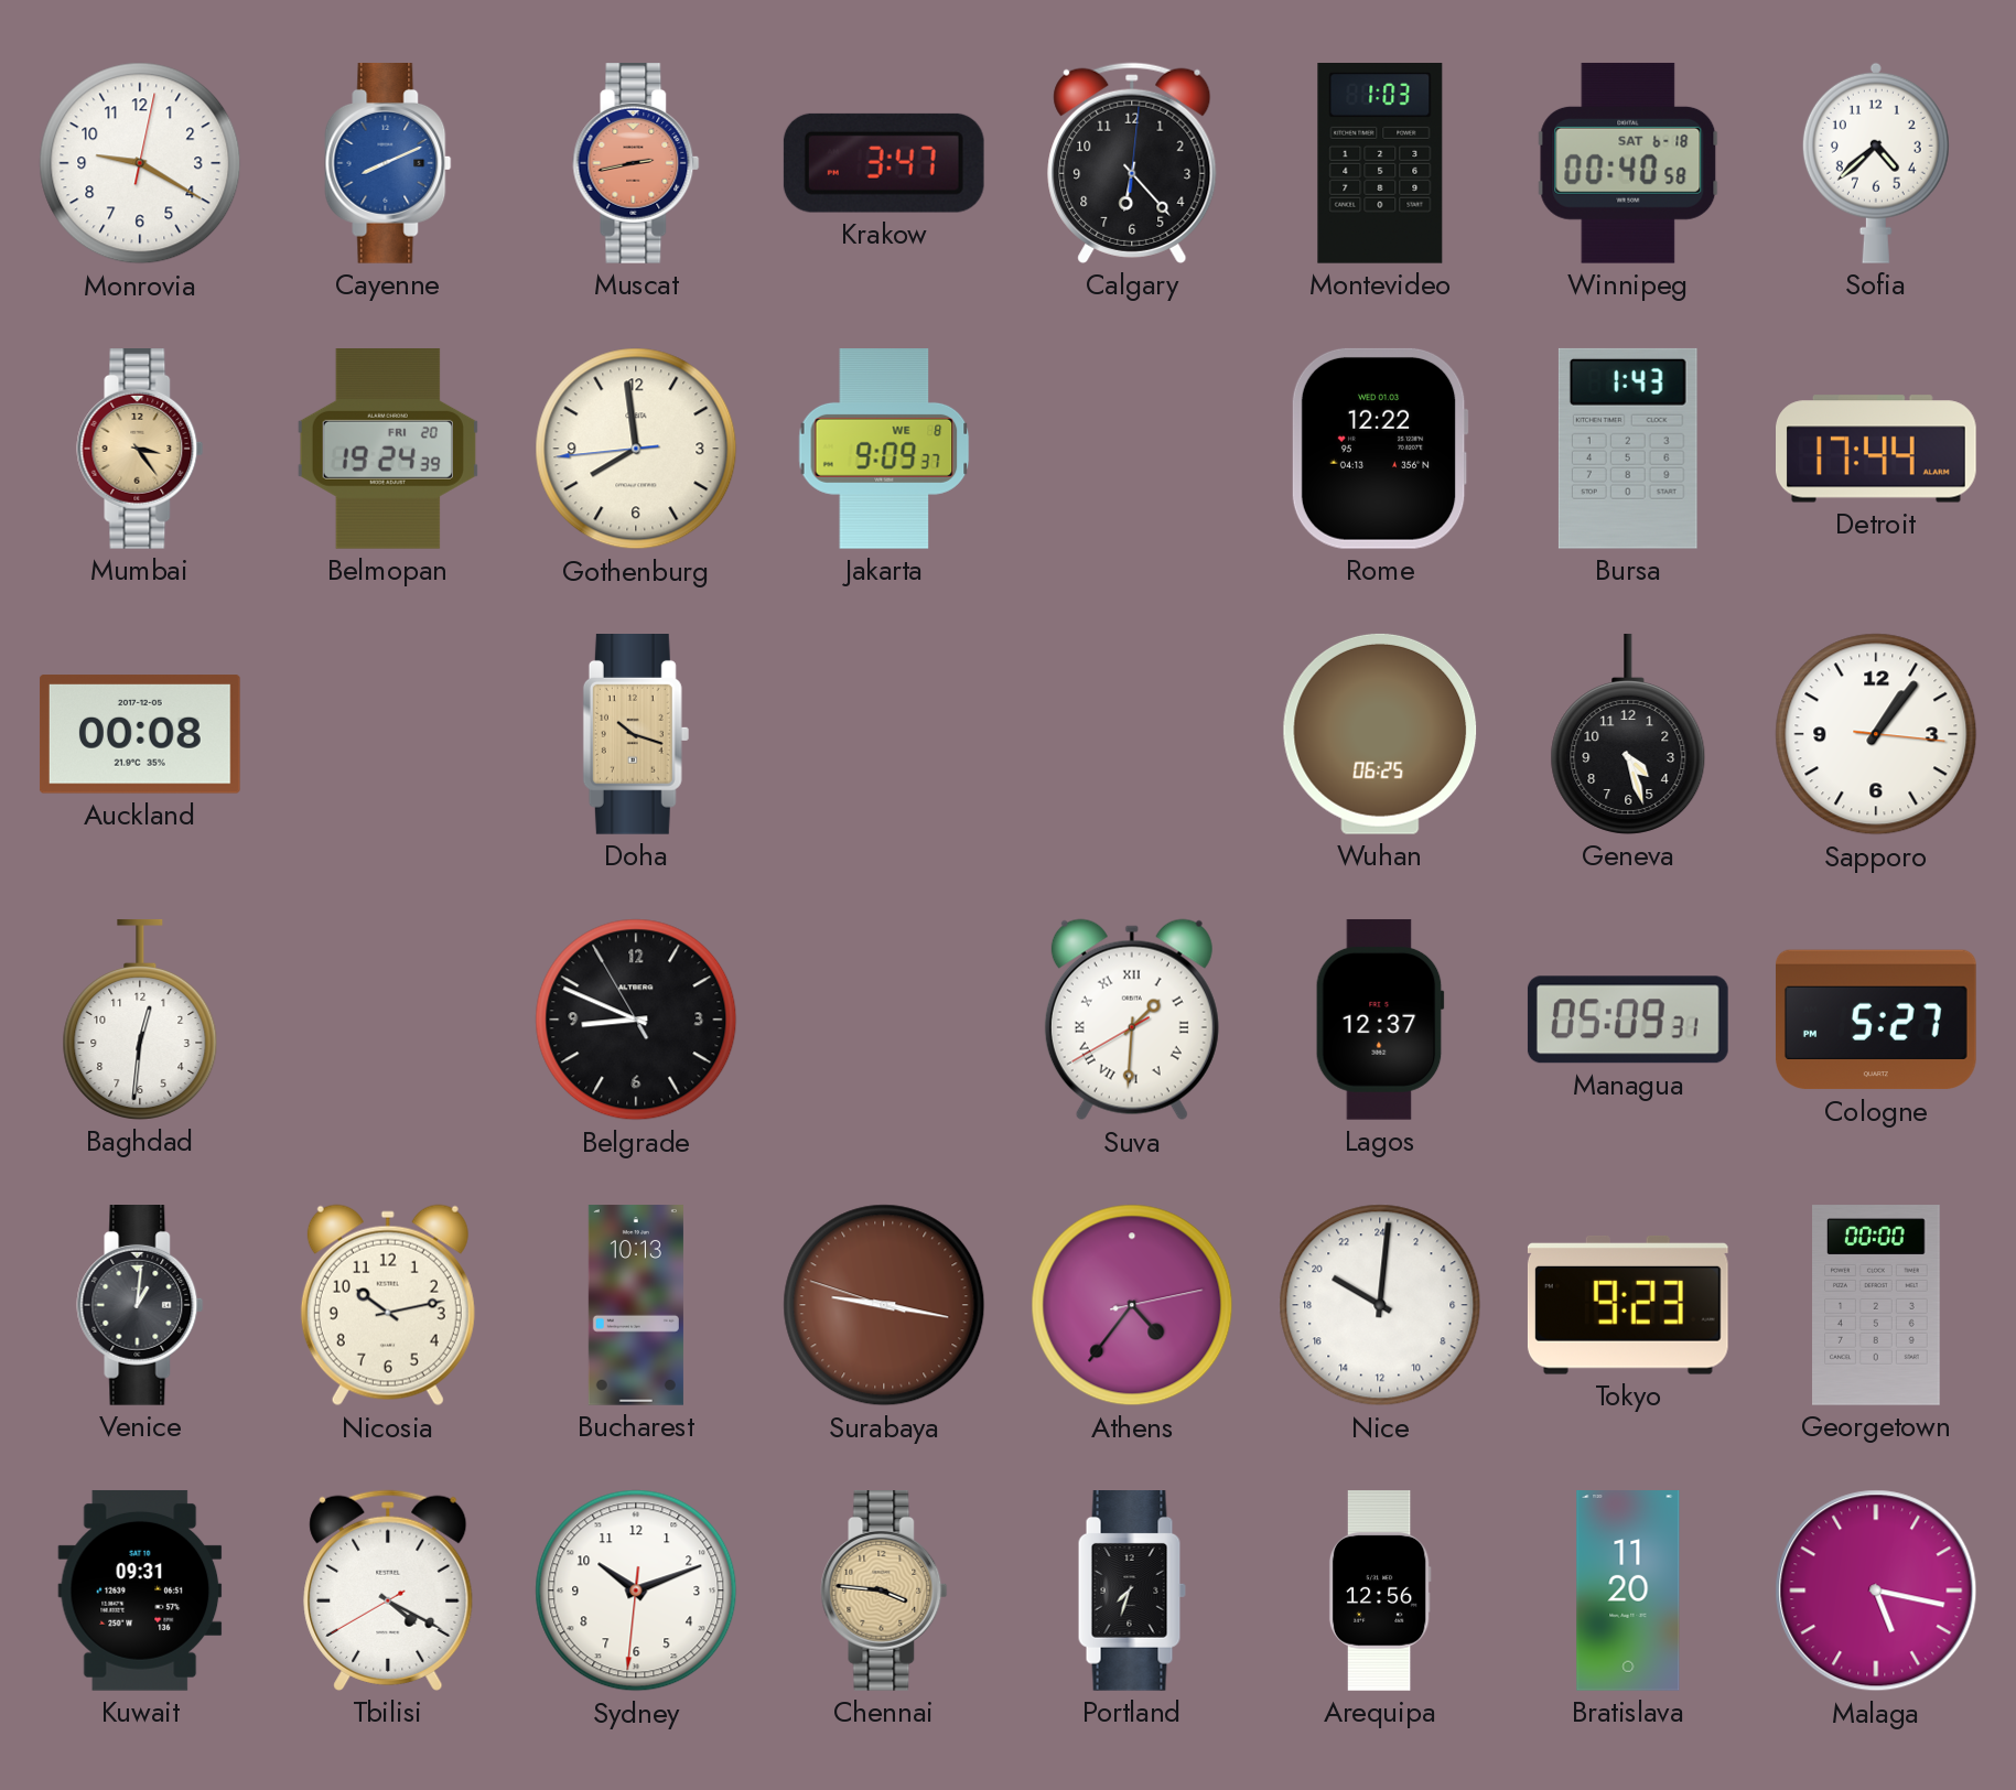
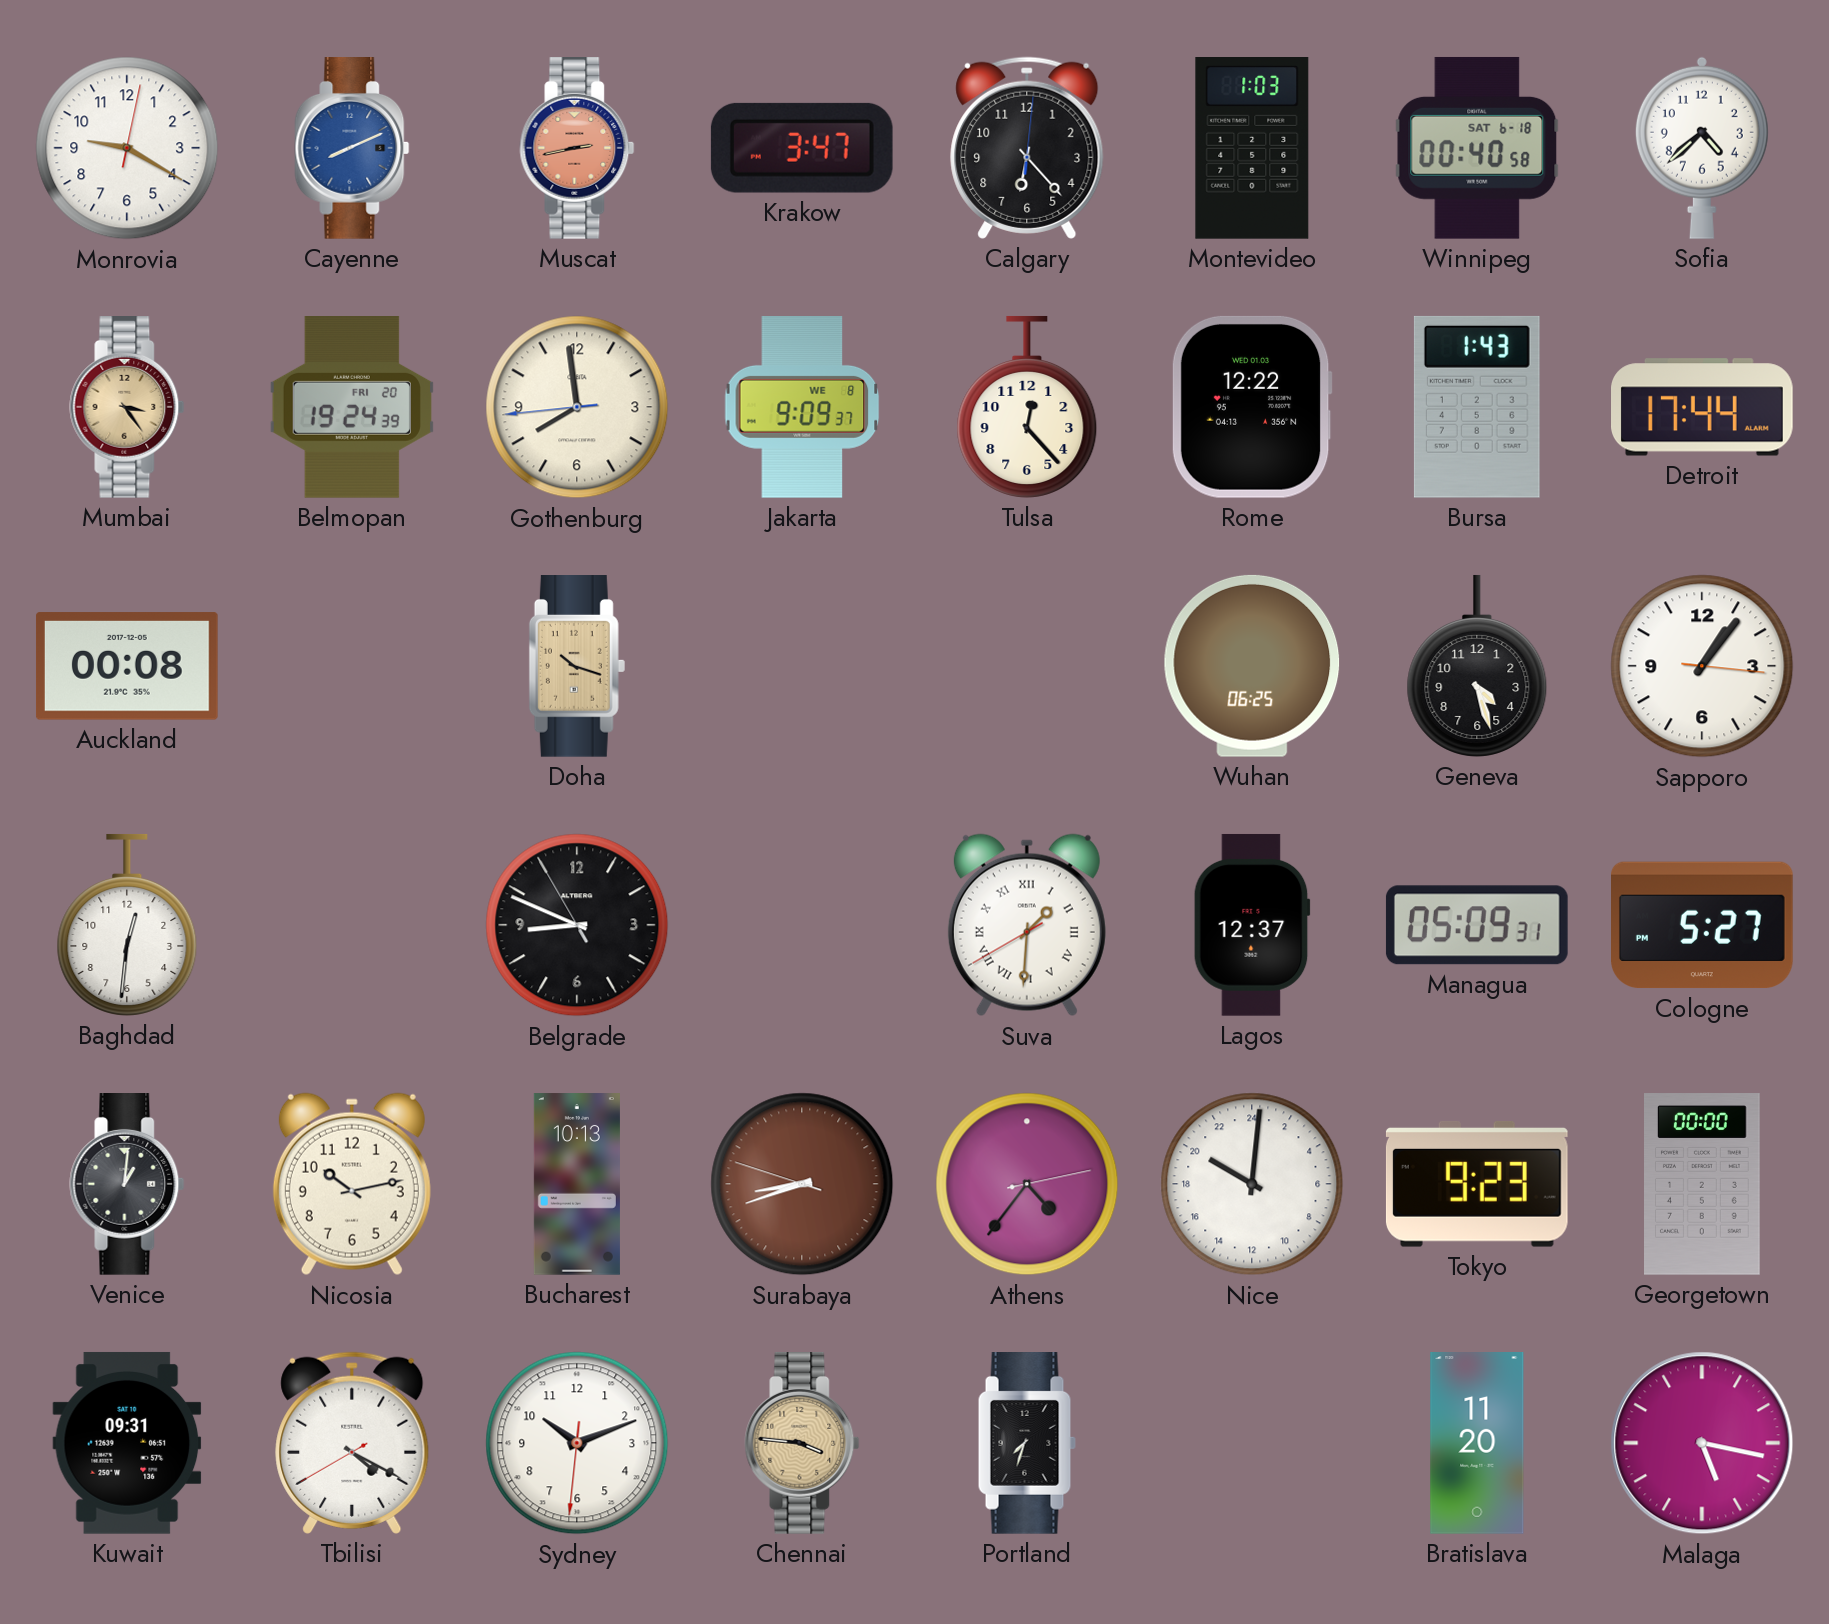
Tulsa: none -> 12:23 (1027, 407)
Surabaya: 9:16 -> 8:41 (802, 1184)
Arequipa: 12:56 -> none (1380, 1590)
